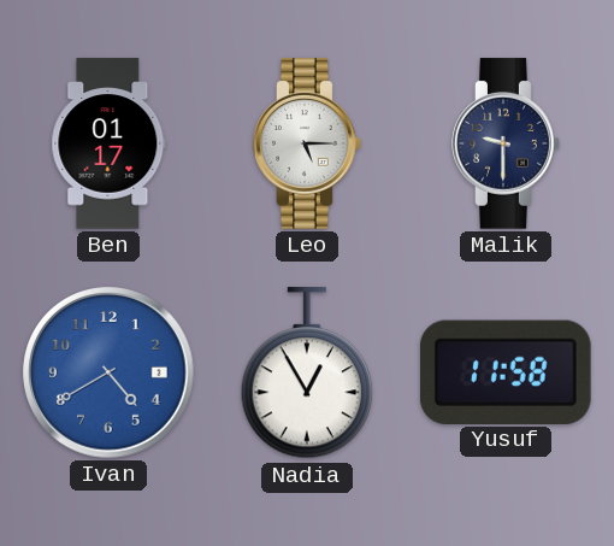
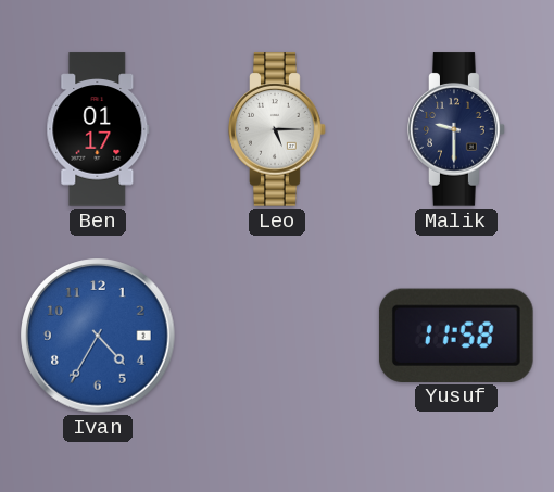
Ivan: 4:40 -> 4:35 (98, 336)
Nadia: 12:55 -> none (307, 374)
